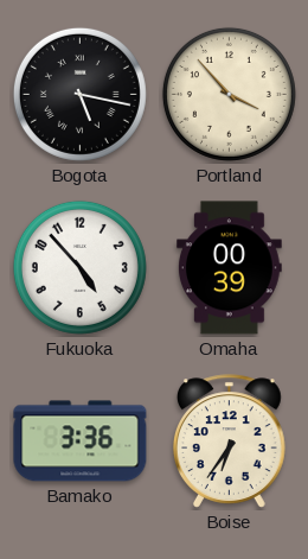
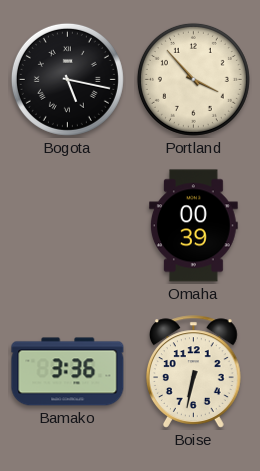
Fukuoka: 4:53 -> none (79, 267)
Boise: 6:36 -> 6:32 (194, 372)
